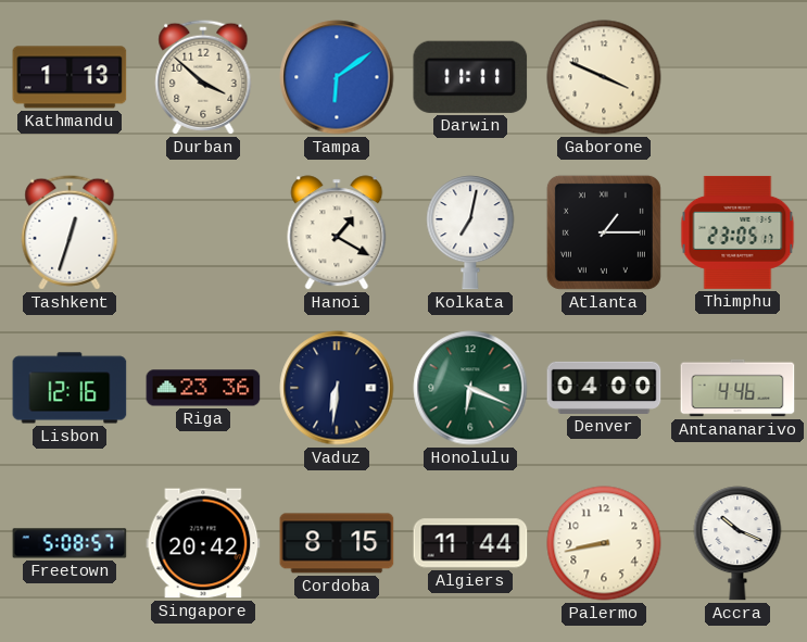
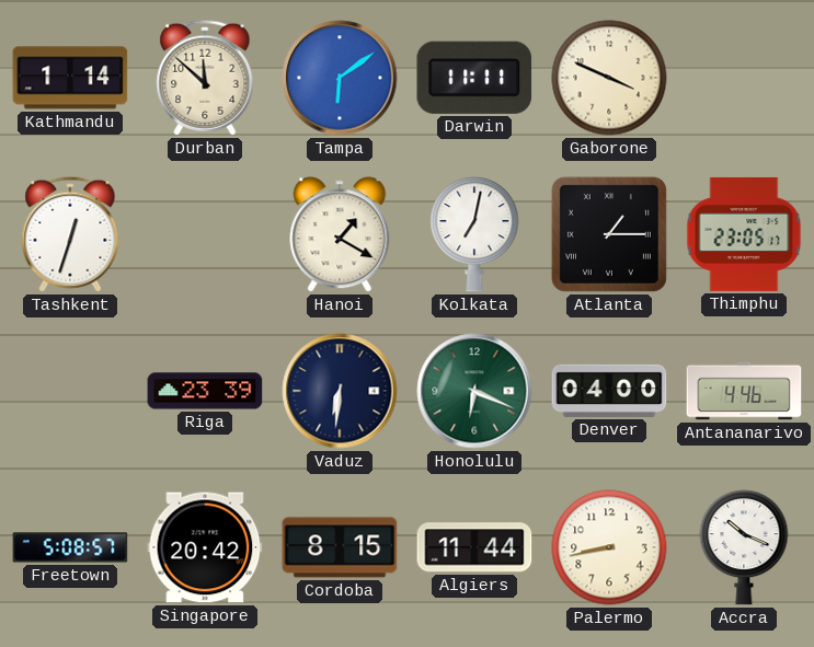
Kathmandu: 1:13 -> 1:14 (70, 78)
Durban: 3:52 -> 11:52 (205, 78)
Lisbon: 12:16 -> none (70, 388)
Riga: 23:36 -> 23:39 (205, 391)
